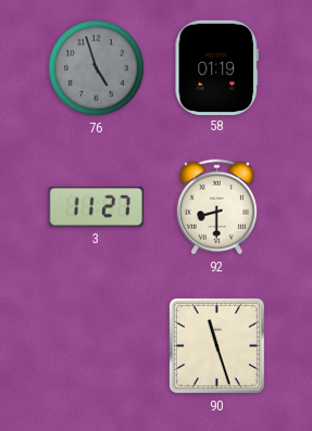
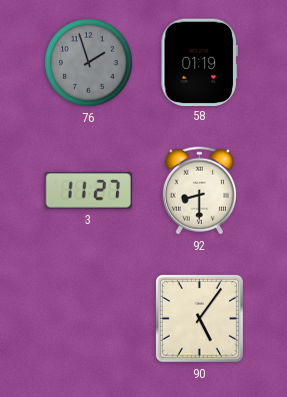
76: 4:57 -> 1:57 (89, 63)
90: 11:27 -> 5:06 (199, 318)
